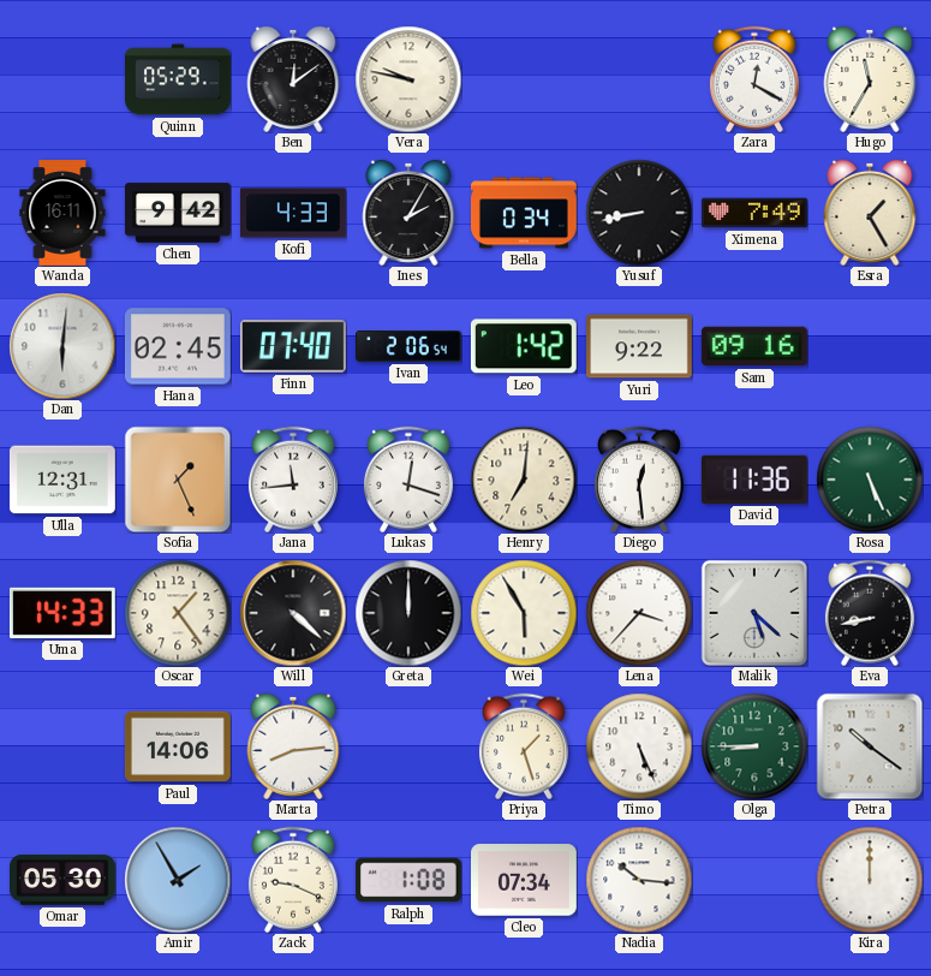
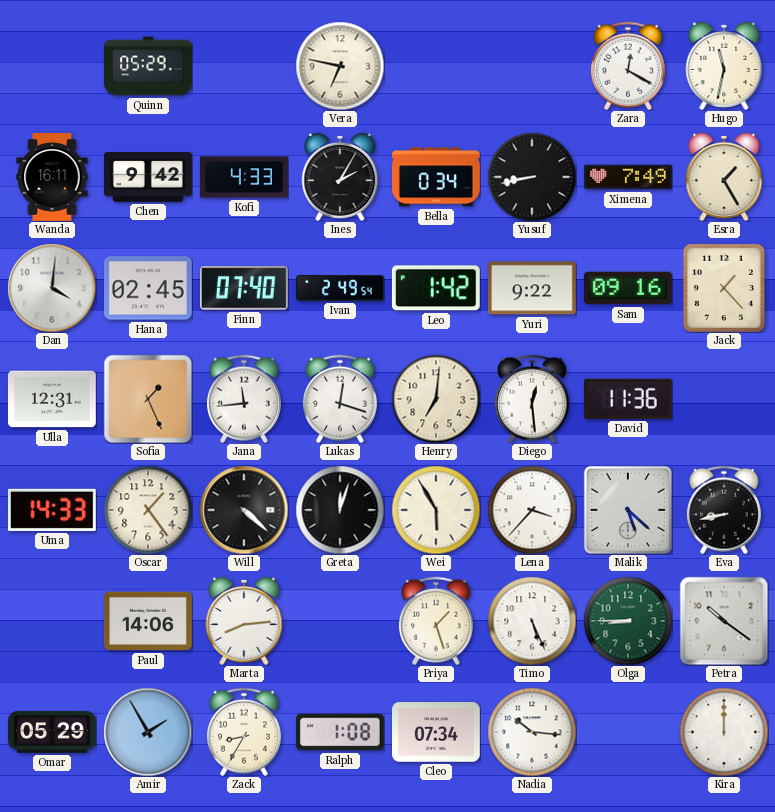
Ben: 12:09 -> none (293, 79)
Vera: 9:47 -> 6:47 (340, 66)
Hugo: 11:35 -> 11:32 (724, 66)
Dan: 6:01 -> 4:01 (52, 288)
Ivan: 2:06 -> 2:49 (341, 288)
Jack: none -> 1:23 (724, 288)
Rosa: 5:26 -> none (870, 480)
Greta: 12:00 -> 12:03 (340, 510)
Omar: 05:30 -> 05:29 (53, 732)
Zack: 9:19 -> 8:35 (244, 732)
